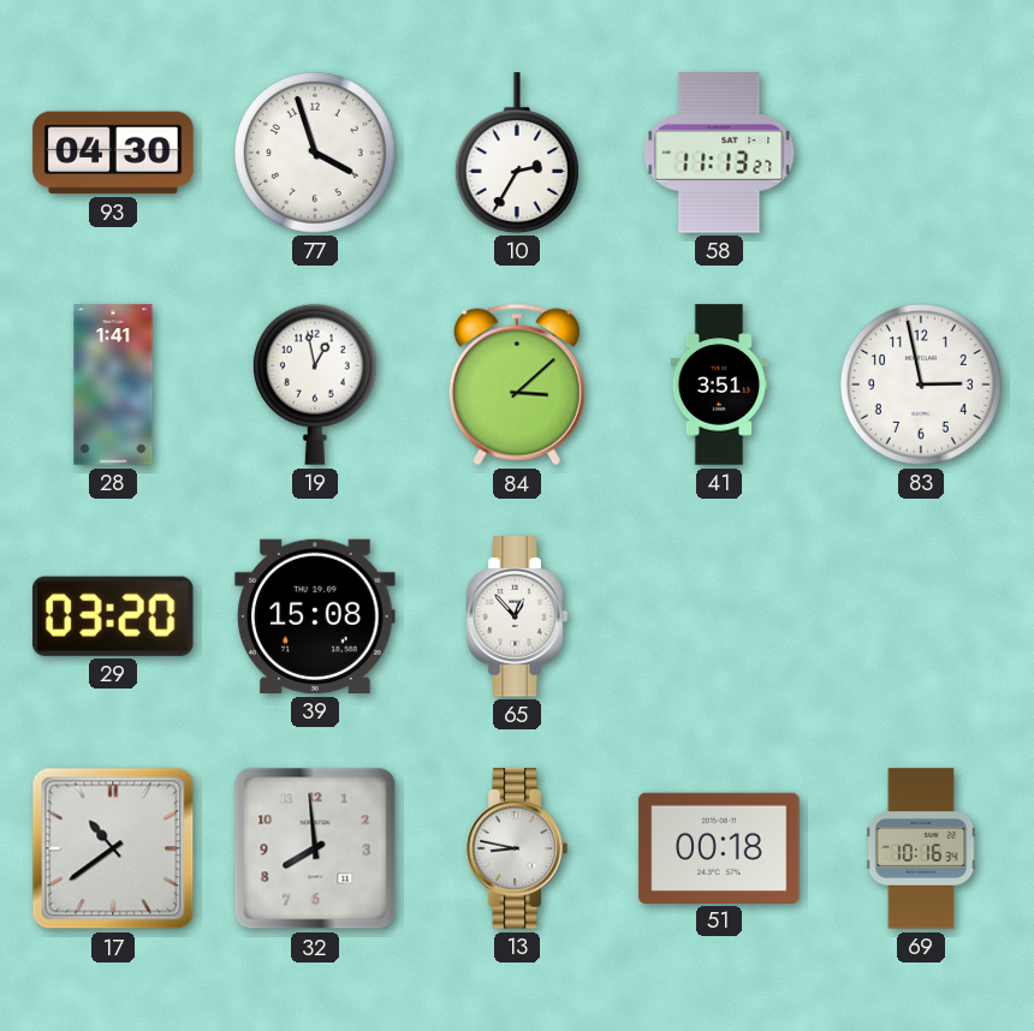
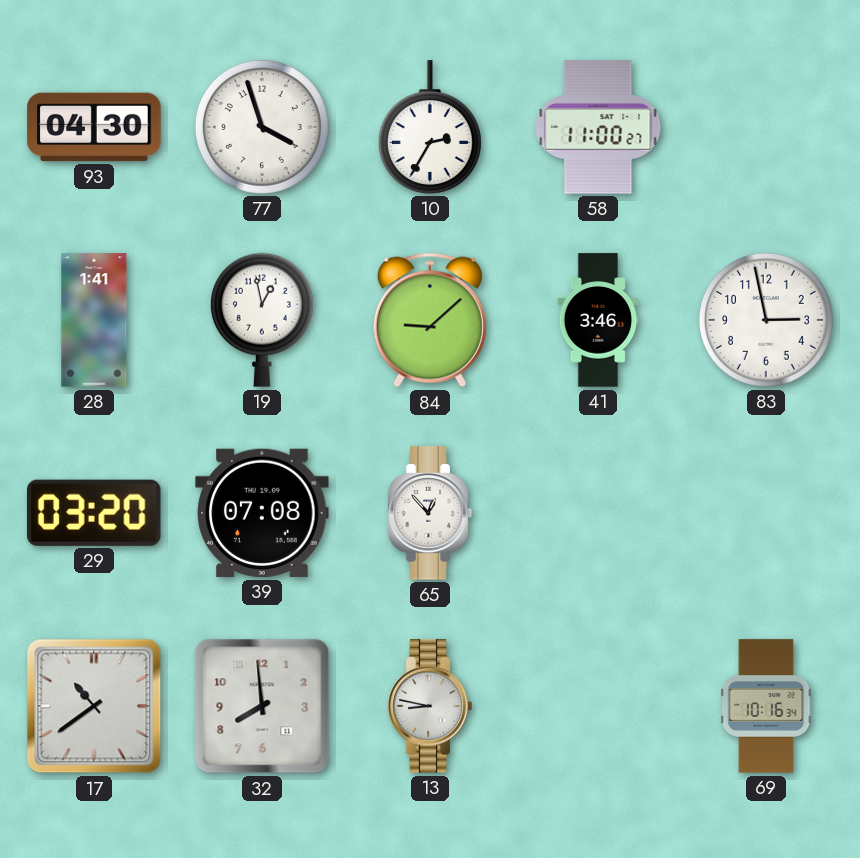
58: 11:13 -> 11:00 (598, 127)
84: 3:08 -> 9:08 (430, 320)
41: 3:51 -> 3:46 (598, 320)
39: 15:08 -> 07:08 (262, 513)
51: 00:18 -> none (719, 847)
